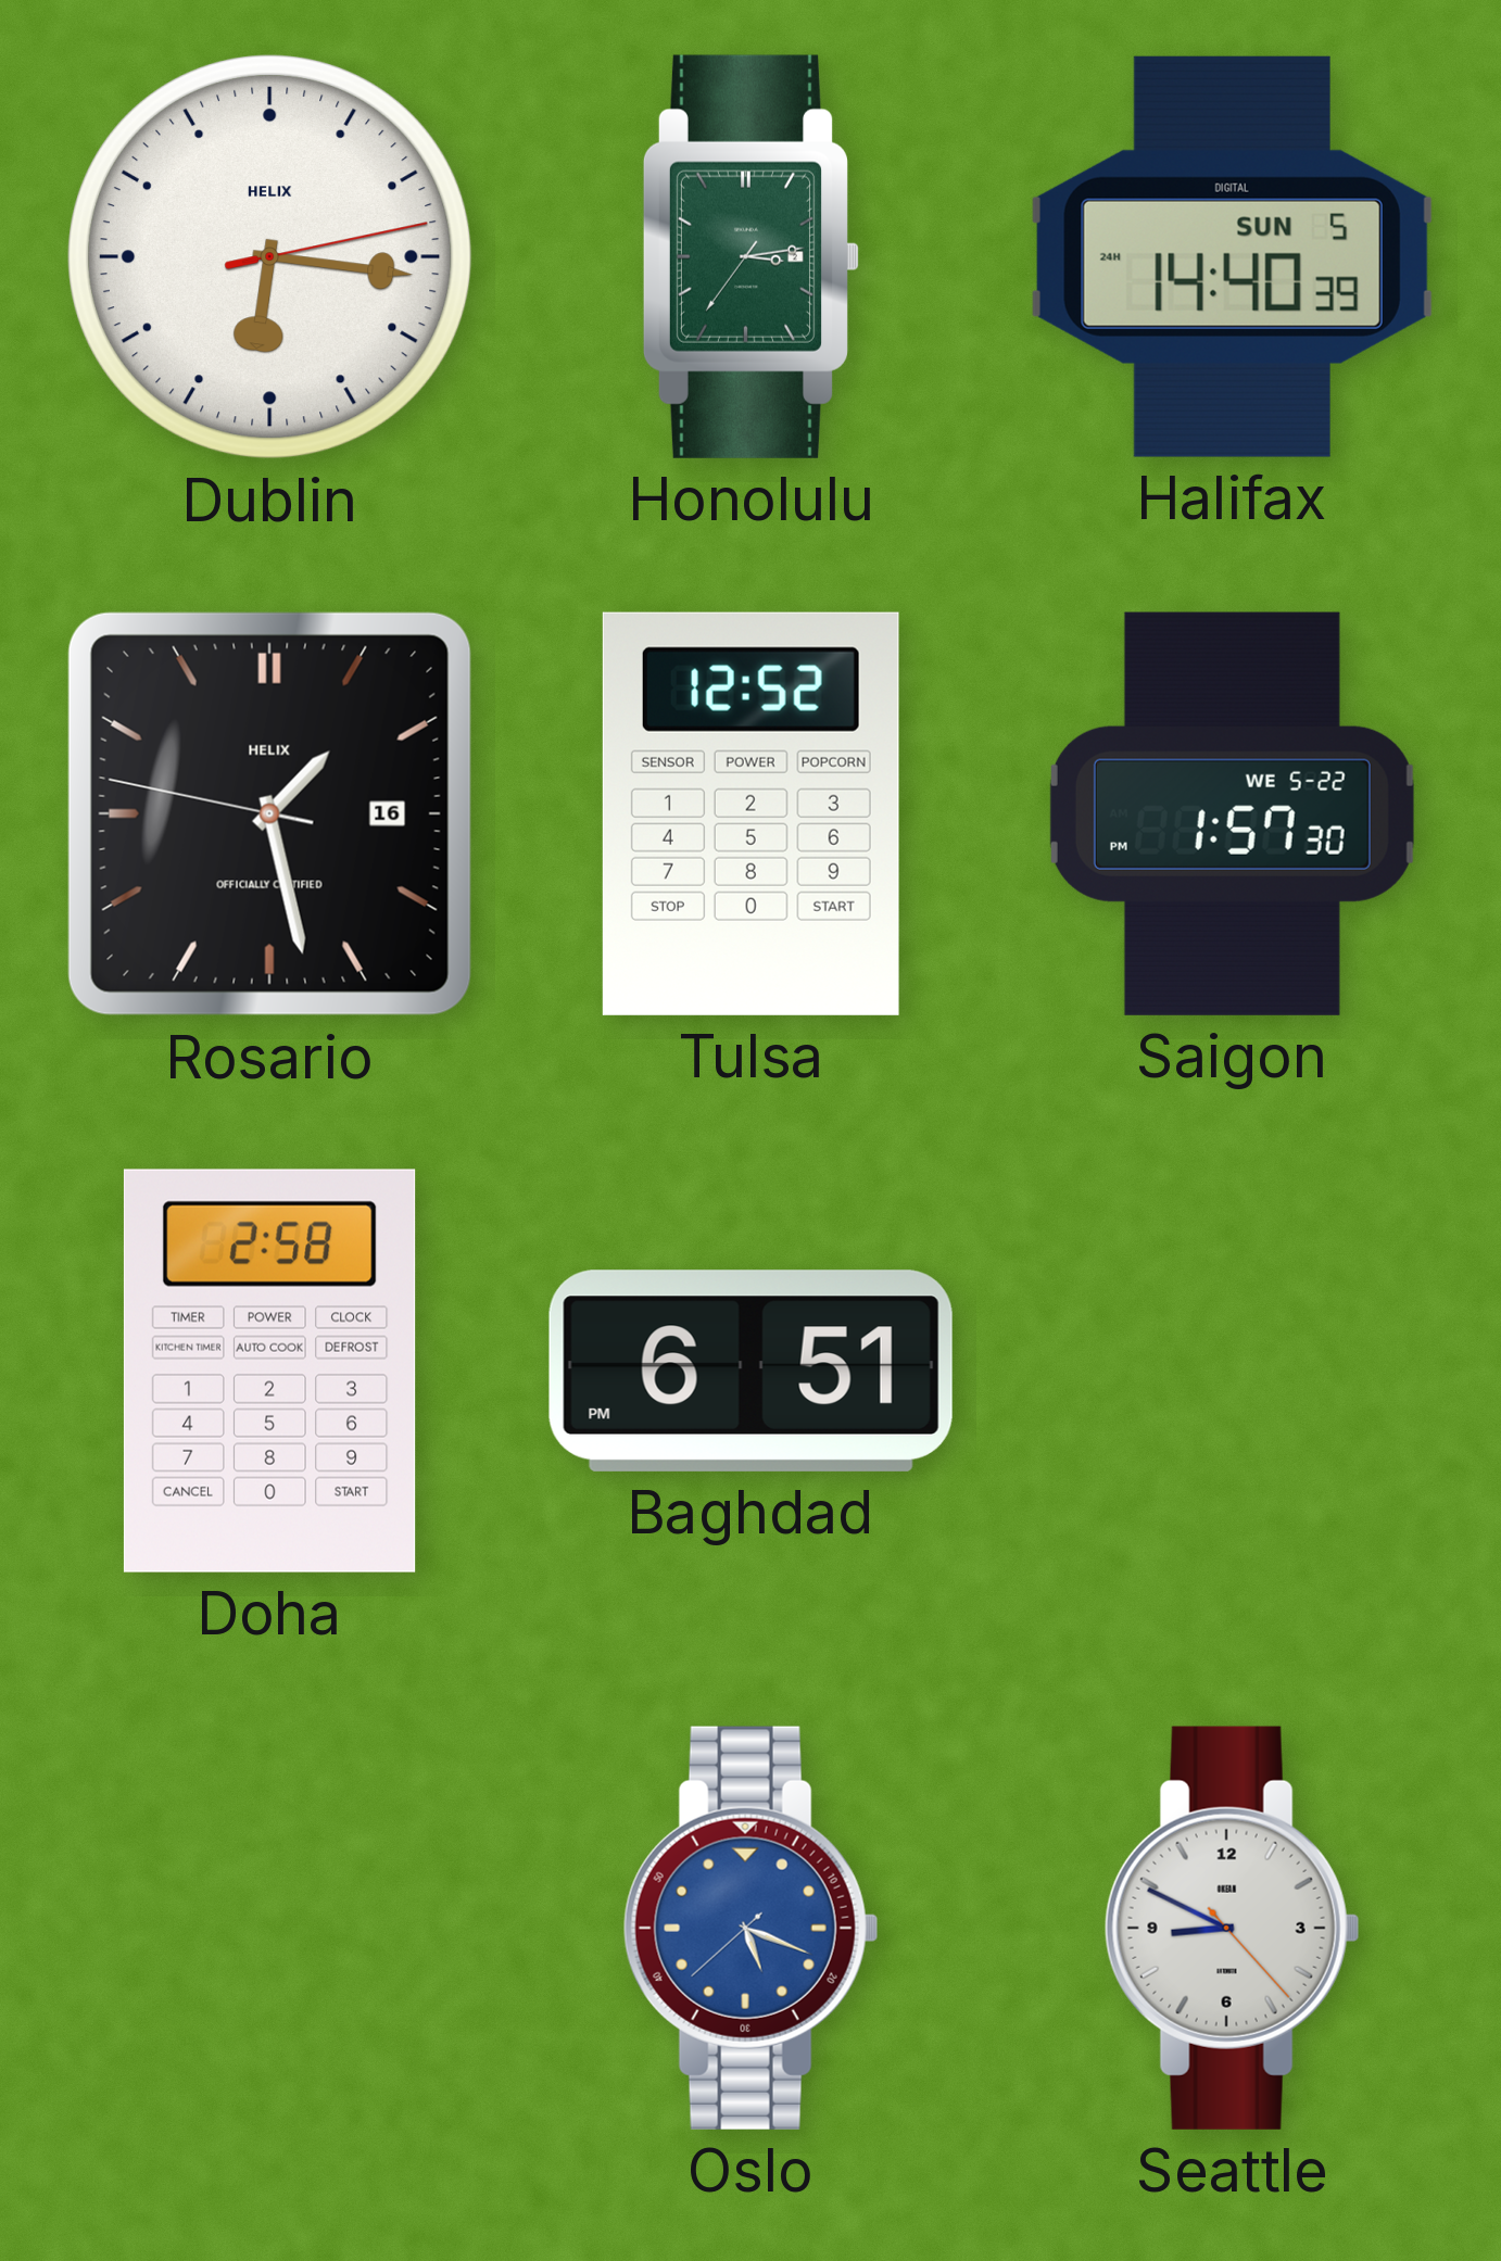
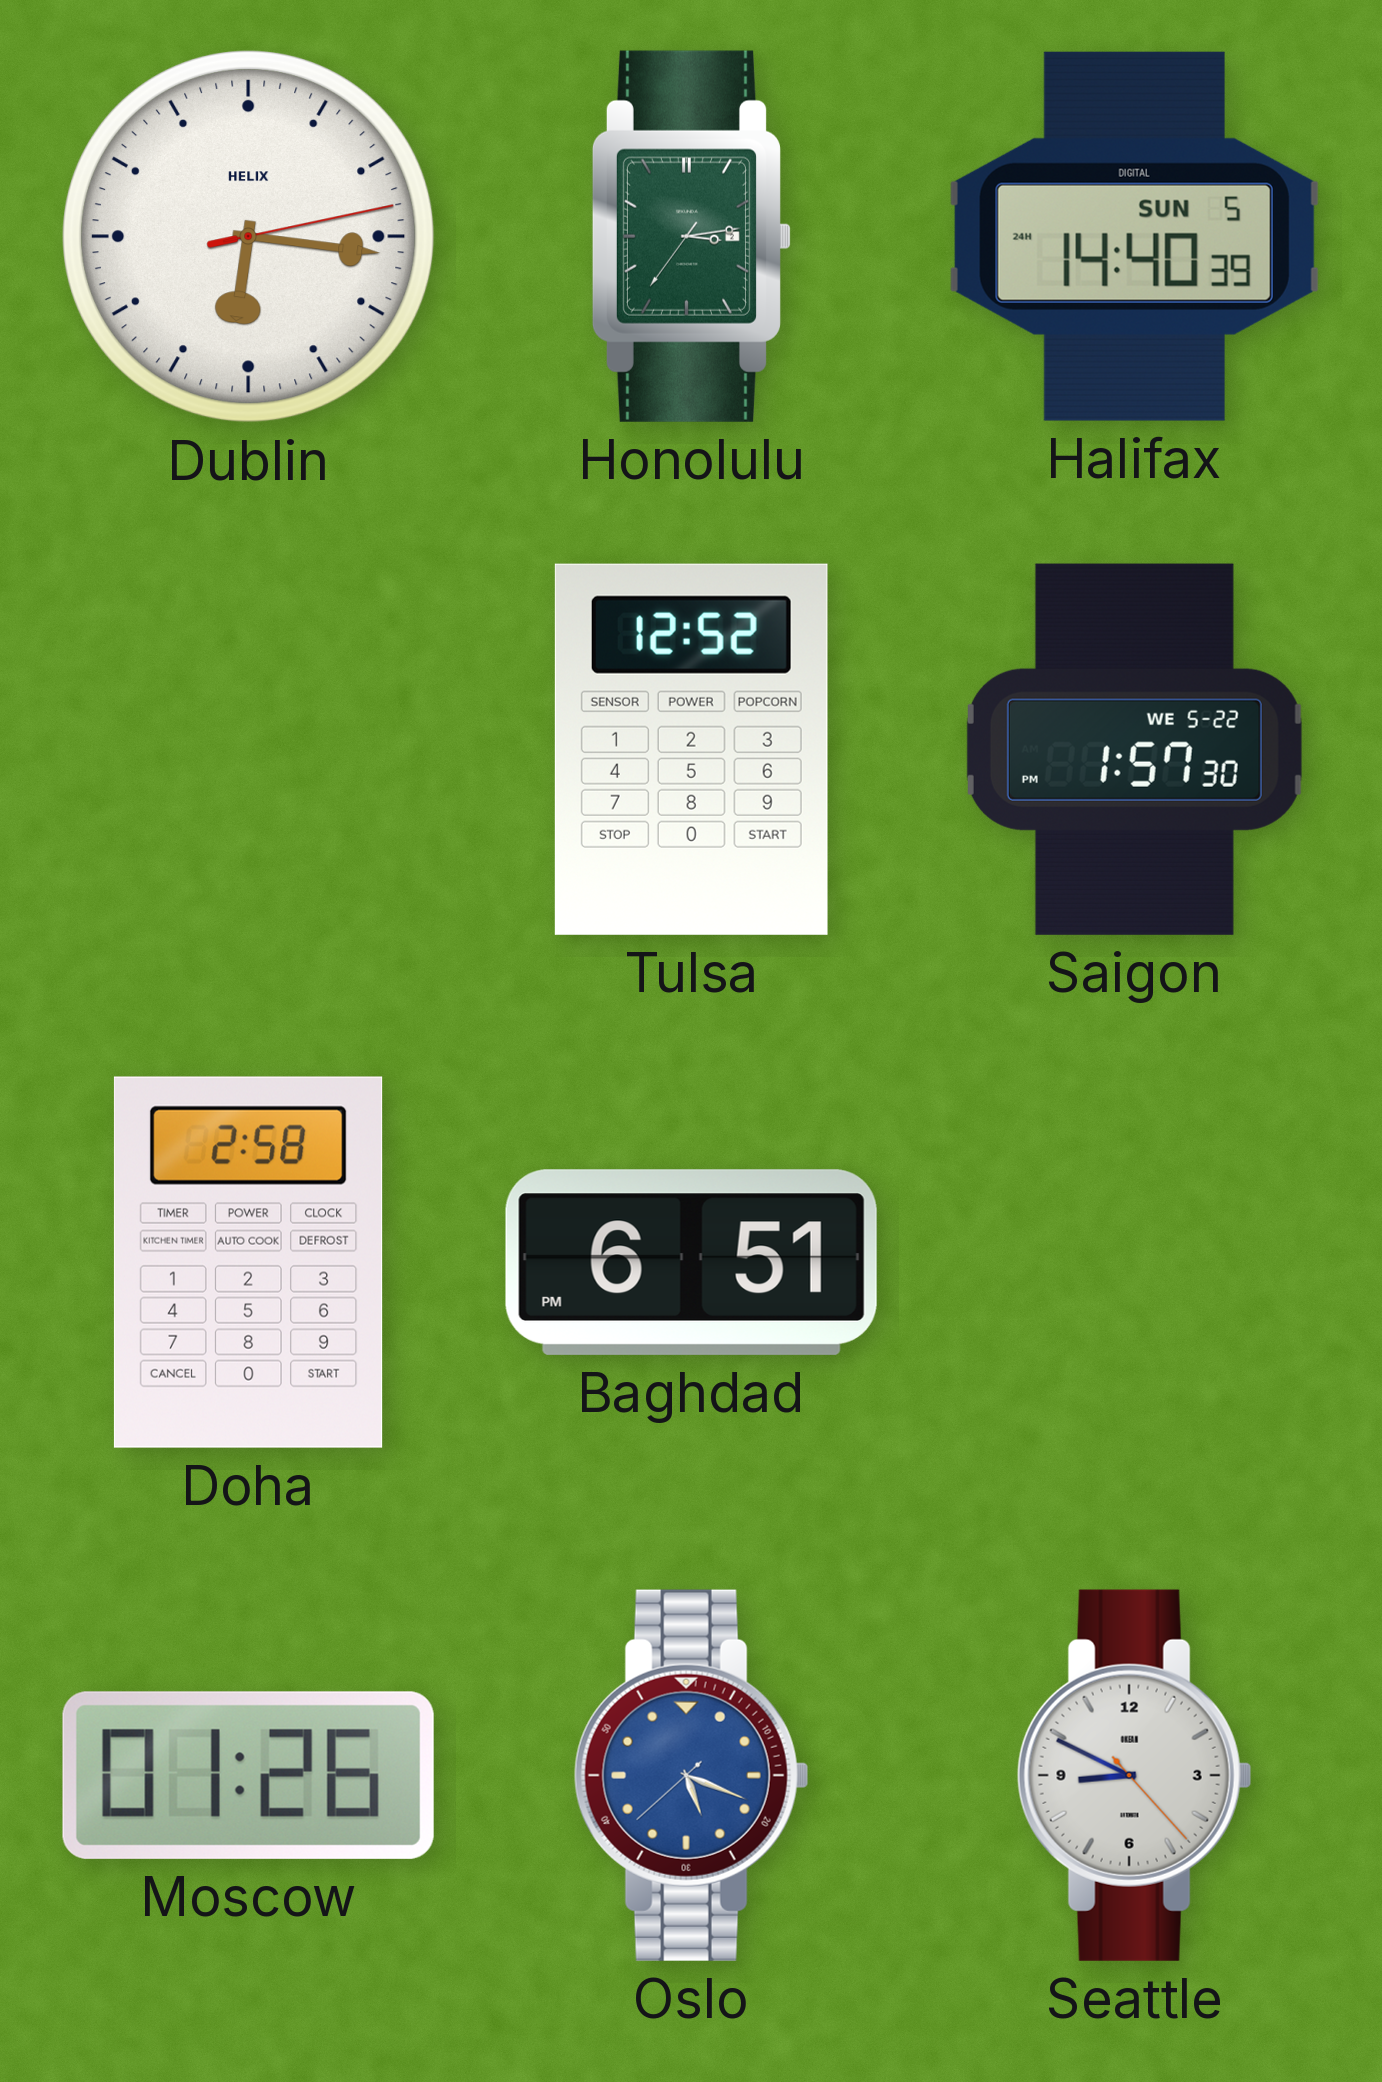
Rosario: 1:27 -> none (269, 813)
Moscow: none -> 01:26 (248, 1775)
